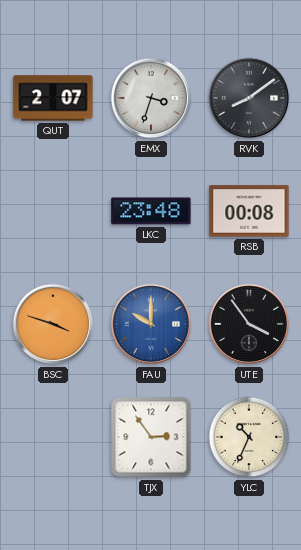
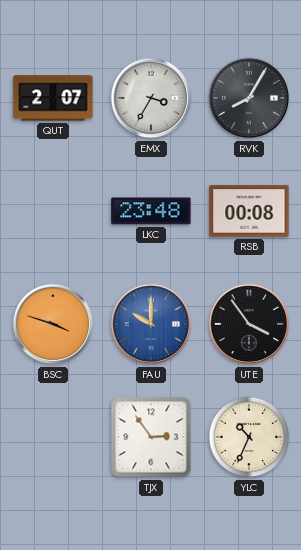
EMX: 3:33 -> 3:35 (151, 98)
RVK: 8:09 -> 8:05 (249, 98)
